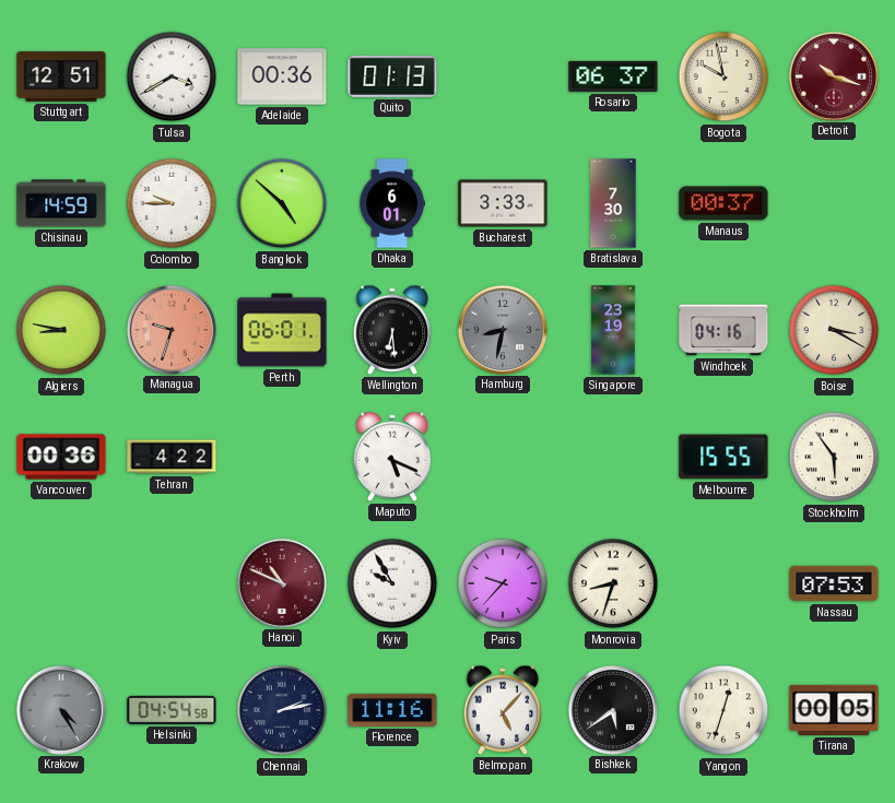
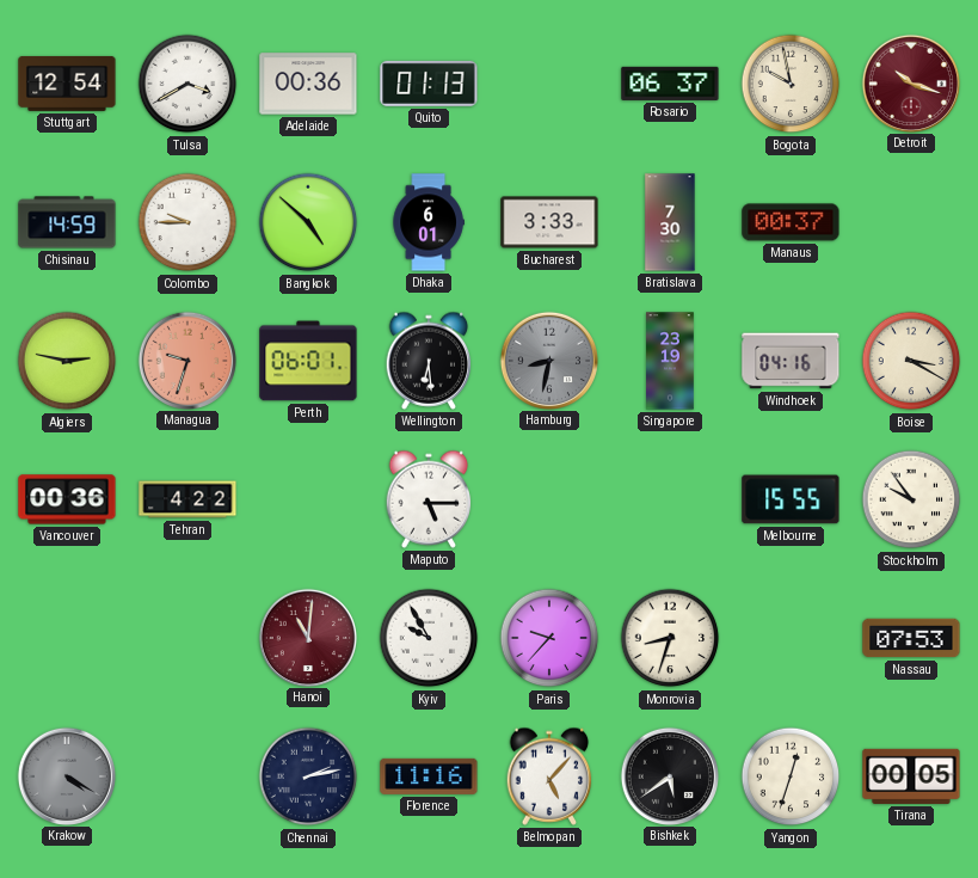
Stuttgart: 12:51 -> 12:54 (67, 84)
Algiers: 8:47 -> 2:47 (67, 361)
Maputo: 5:19 -> 5:15 (429, 499)
Stockholm: 5:54 -> 9:54 (911, 499)
Hanoi: 10:49 -> 11:01 (307, 637)
Krakow: 4:25 -> 4:20 (66, 775)
Helsinki: 04:54 -> none (172, 710)
